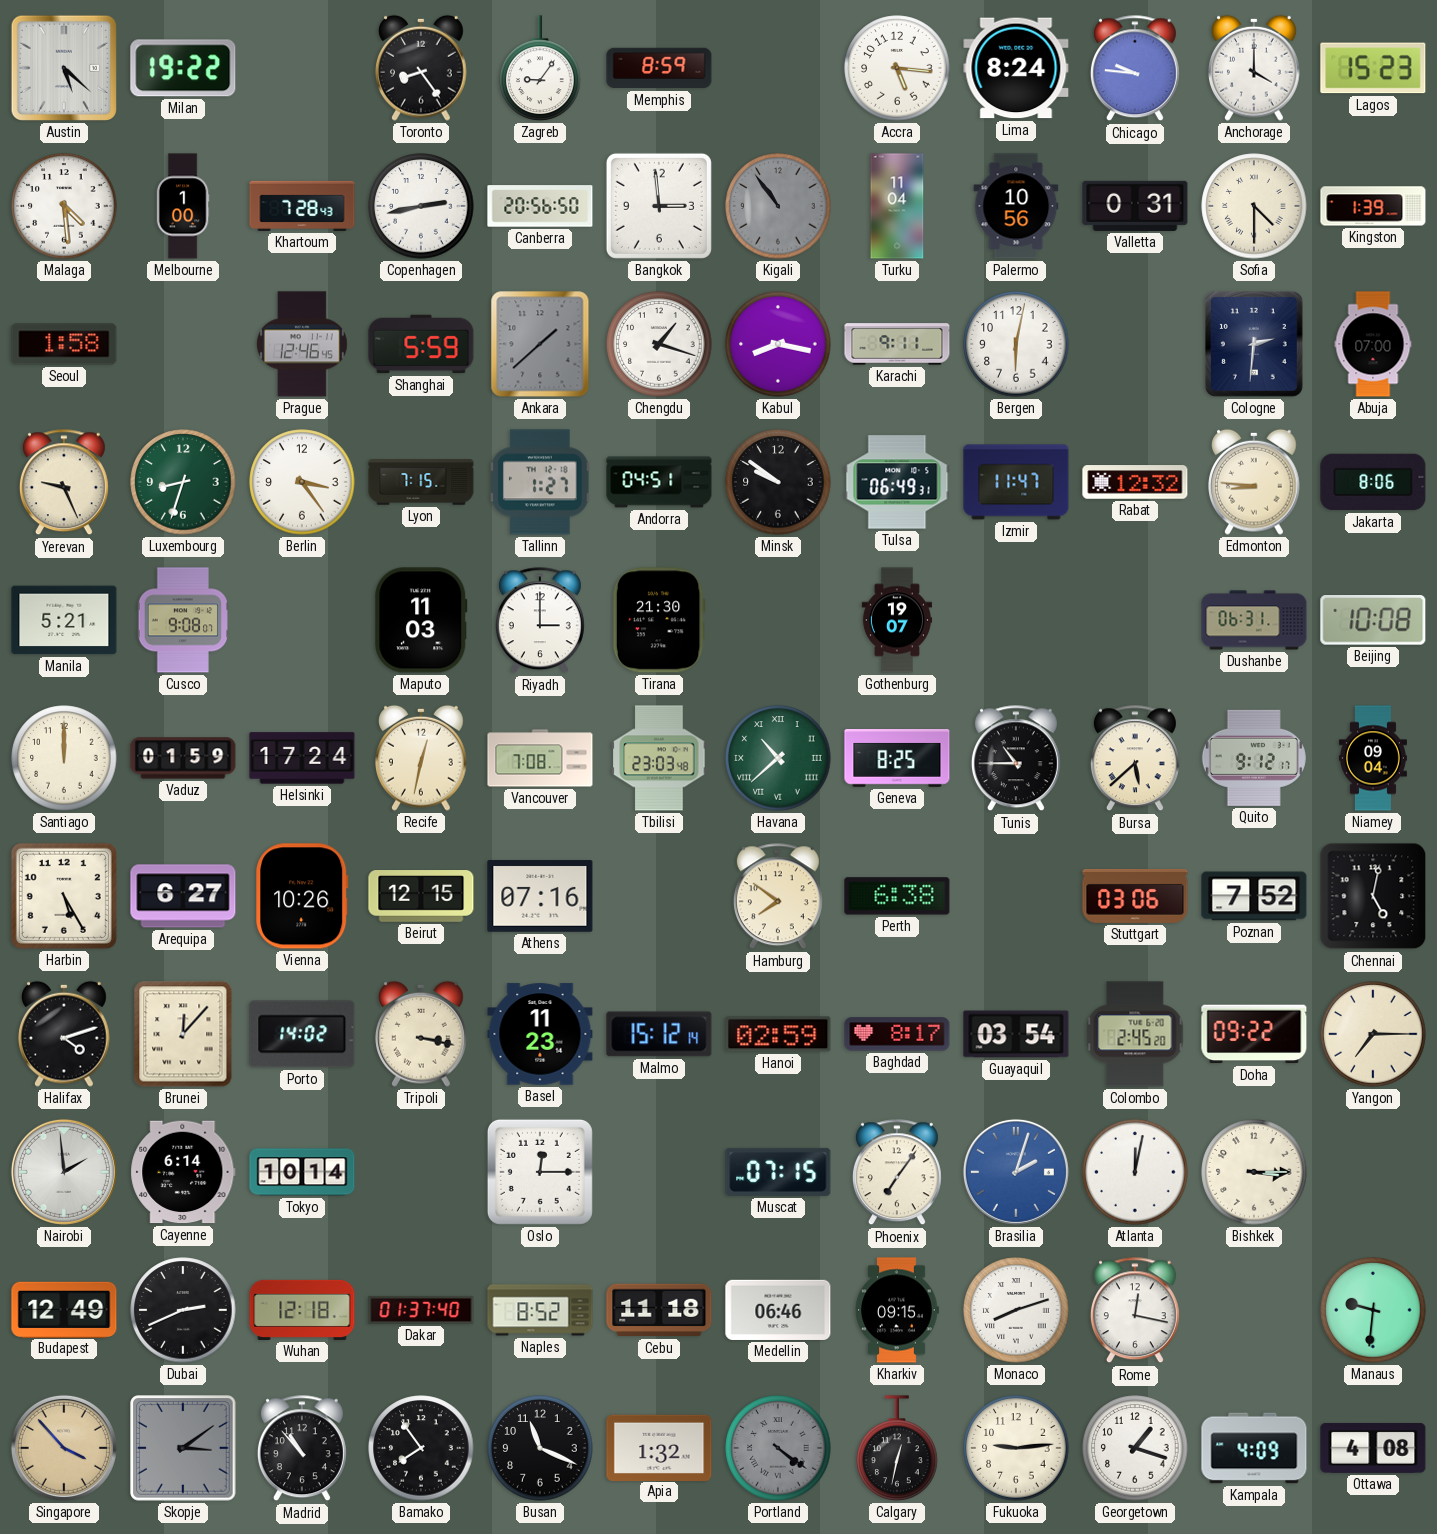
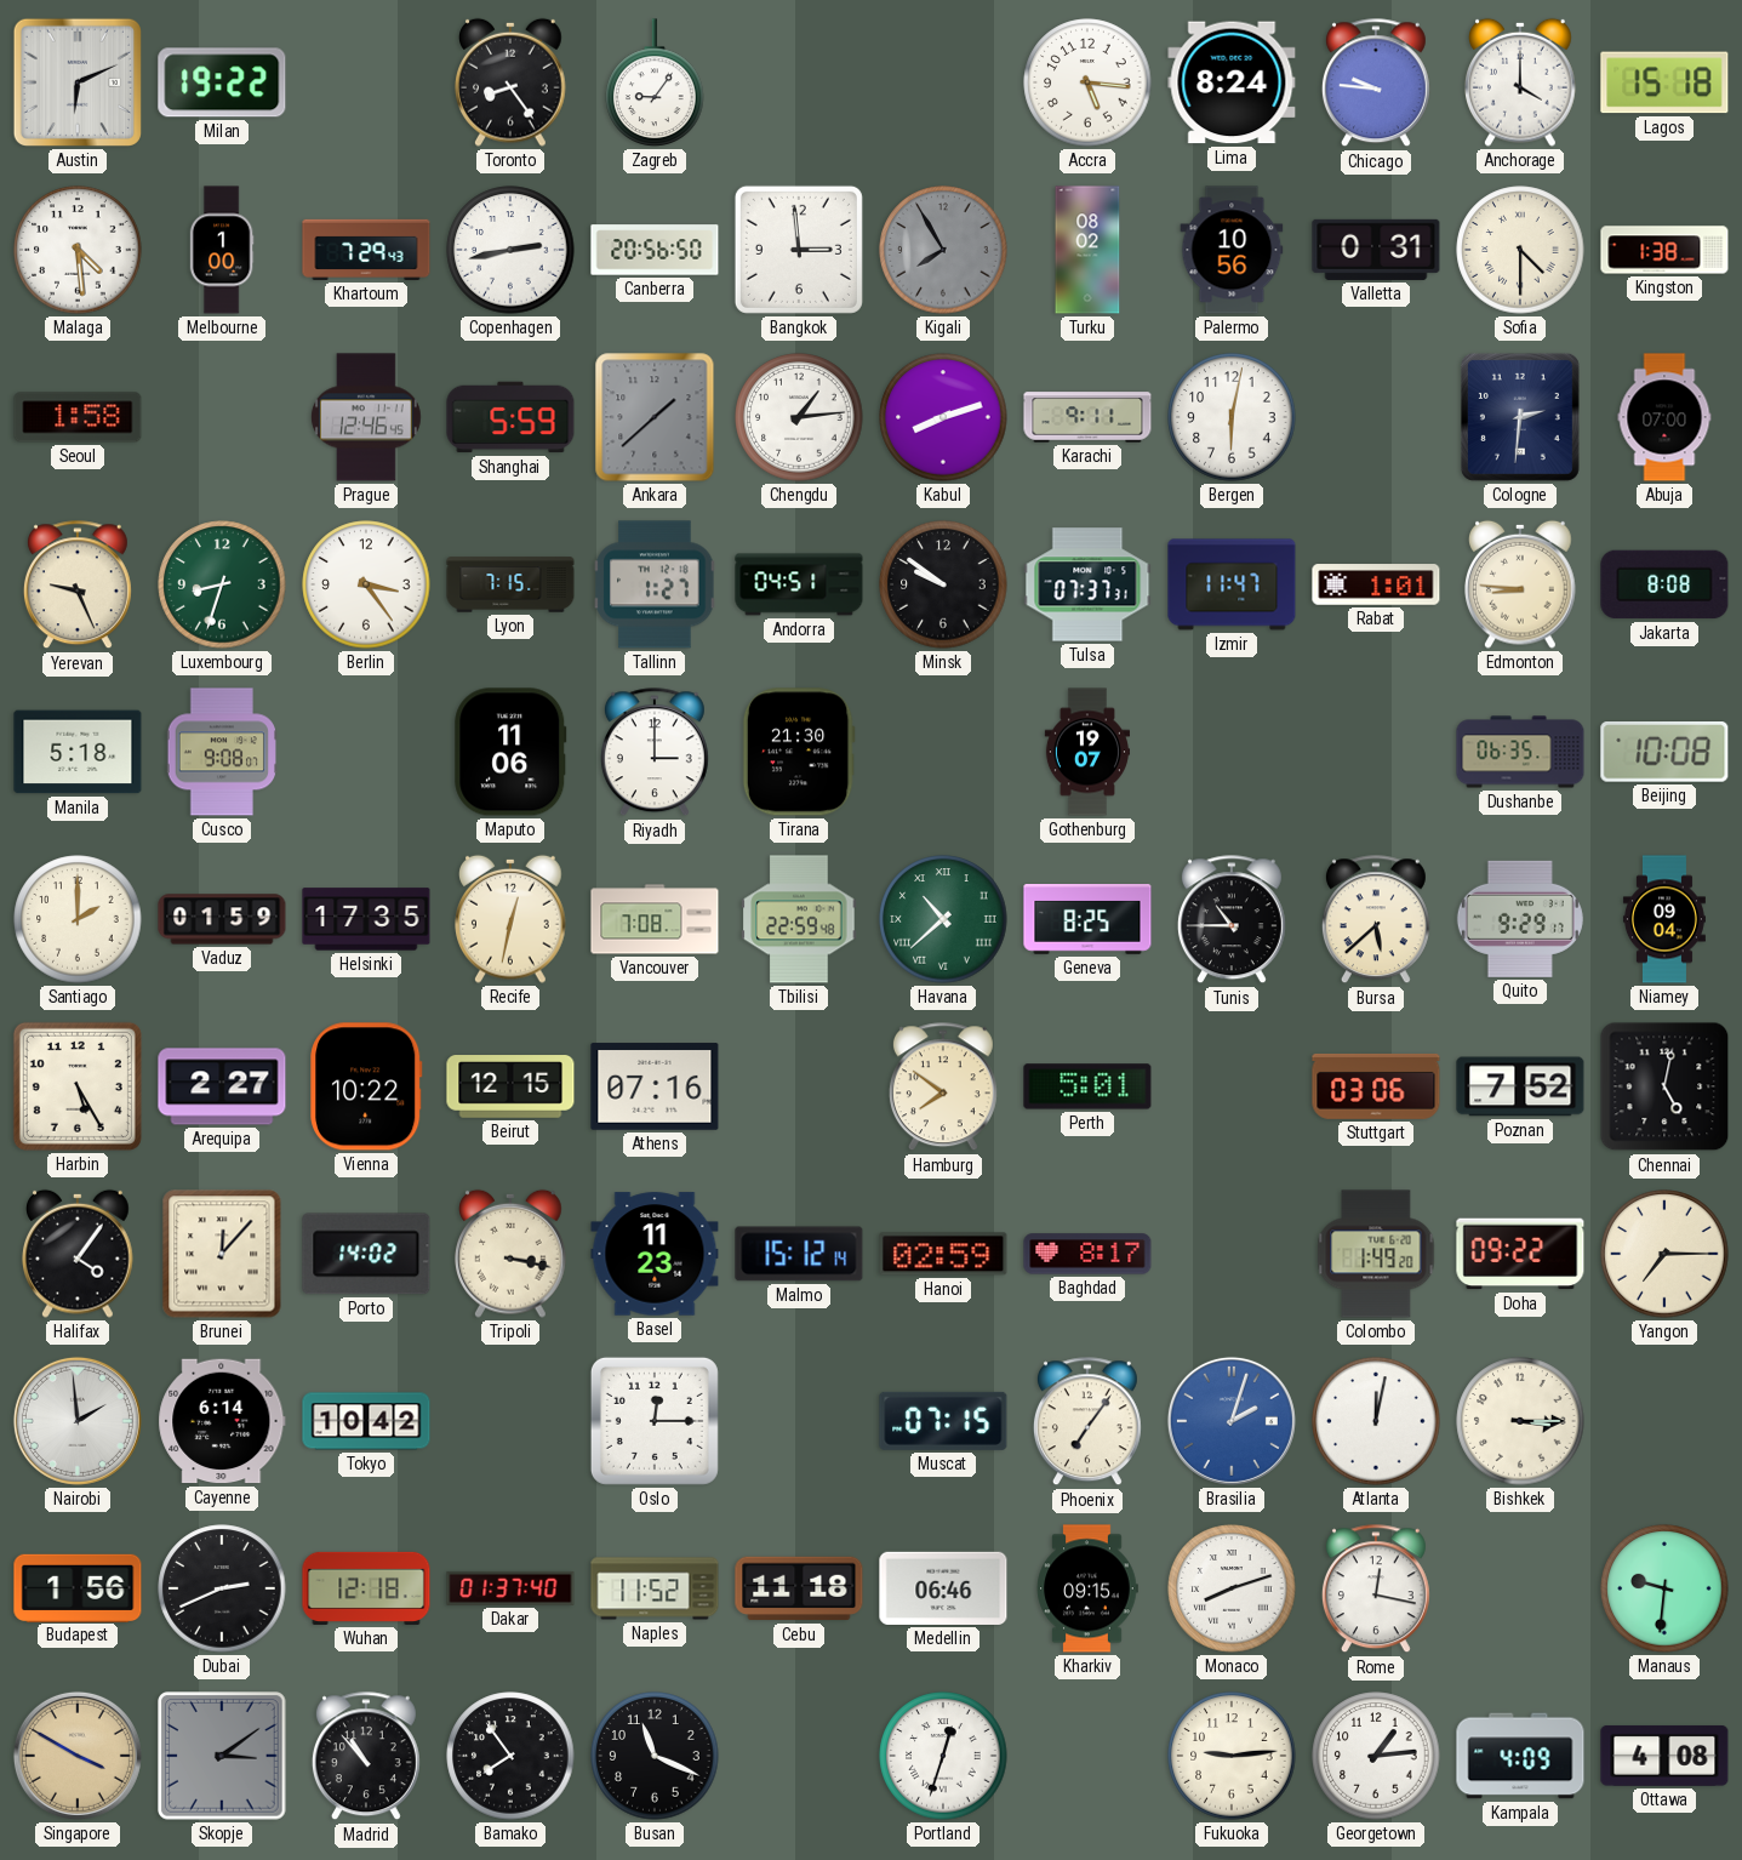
Austin: 5:22 -> 6:11 (78, 82)
Memphis: 8:59 -> none (659, 68)
Lagos: 15:23 -> 15:18 (1664, 82)
Khartoum: 7:28 -> 7:29 (366, 250)
Kigali: 10:54 -> 7:55 (943, 250)
Turku: 11:04 -> 08:02 (1087, 250)
Kingston: 1:39 -> 1:38 (1664, 250)
Chengdu: 1:18 -> 1:14 (799, 417)
Kabul: 8:17 -> 8:12 (943, 417)
Tulsa: 06:49 -> 07:37 (1087, 584)
Rabat: 12:32 -> 1:01 (1376, 584)
Jakarta: 8:06 -> 8:08 (1664, 584)
Manila: 5:21 -> 5:18 (78, 752)
Maputo: 11:03 -> 11:06 (510, 752)
Dushanbe: 06:31 -> 06:35 (1520, 752)
Santiago: 12:00 -> 2:00 (78, 919)
Helsinki: 17:24 -> 17:35 (366, 919)
Tbilisi: 23:03 -> 22:59 (799, 919)
Quito: 9:12 -> 9:29 (1520, 919)
Arequipa: 6:27 -> 2:27 (222, 1086)
Vienna: 10:26 -> 10:22 (367, 1086)
Perth: 6:38 -> 5:01 (1087, 1086)
Halifax: 4:12 -> 4:06 (79, 1254)
Guayaquil: 03:54 -> none (1016, 1034)
Colombo: 2:45 -> 1:49 (1376, 1254)
Tokyo: 10:14 -> 10:42 (366, 1421)
Budapest: 12:49 -> 1:56 (78, 1587)
Naples: 8:52 -> 11:52 (655, 1588)
Singapore: 3:53 -> 3:50 (78, 1756)
Apia: 1:32 -> none (659, 1447)
Portland: 4:21 -> 12:33 (943, 1756)
Portland dial: grey -> white (943, 1756)
Calgary: 12:32 -> none (897, 1448)
Georgetown: 1:18 -> 1:14 (1376, 1756)
